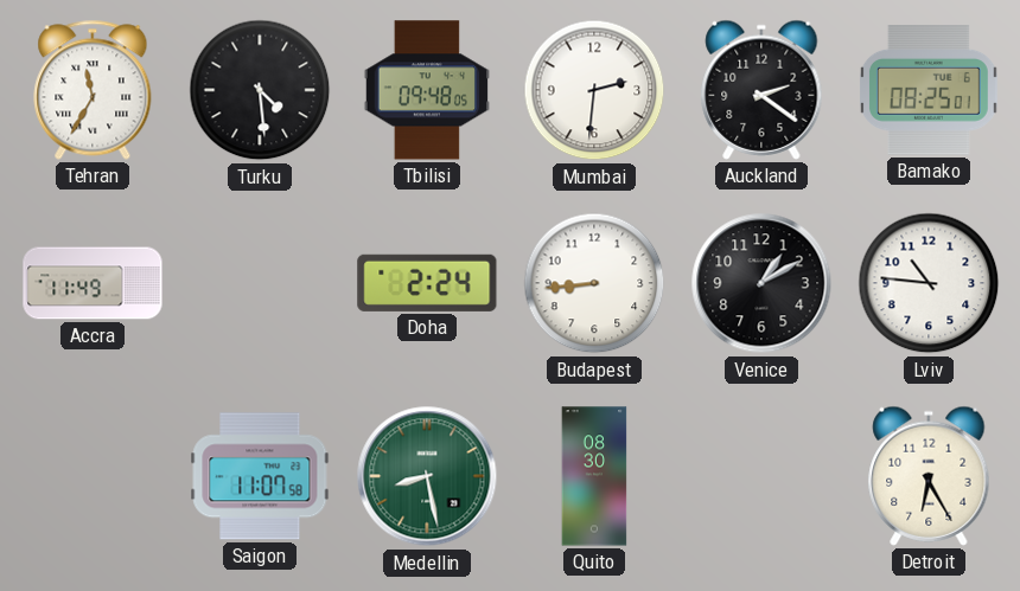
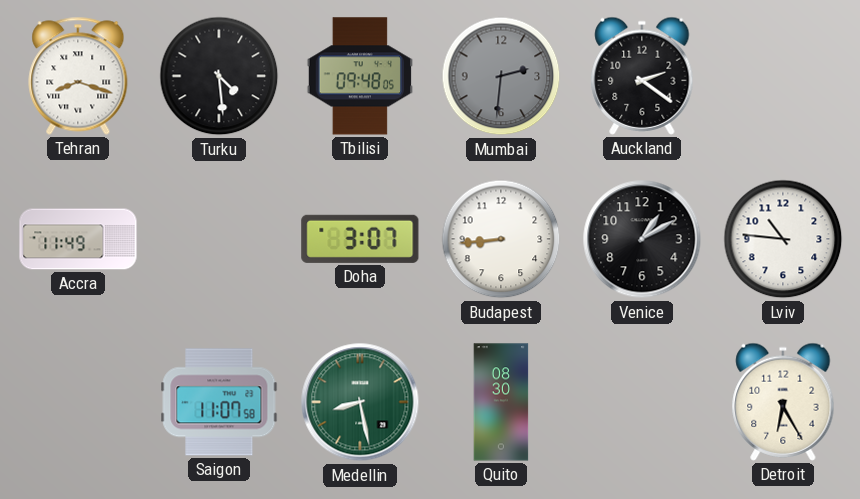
Tehran: 11:35 -> 8:18 (78, 76)
Mumbai dial: white -> grey (501, 76)
Bamako: 08:25 -> none (929, 91)
Doha: 2:24 -> 3:07 (360, 239)
